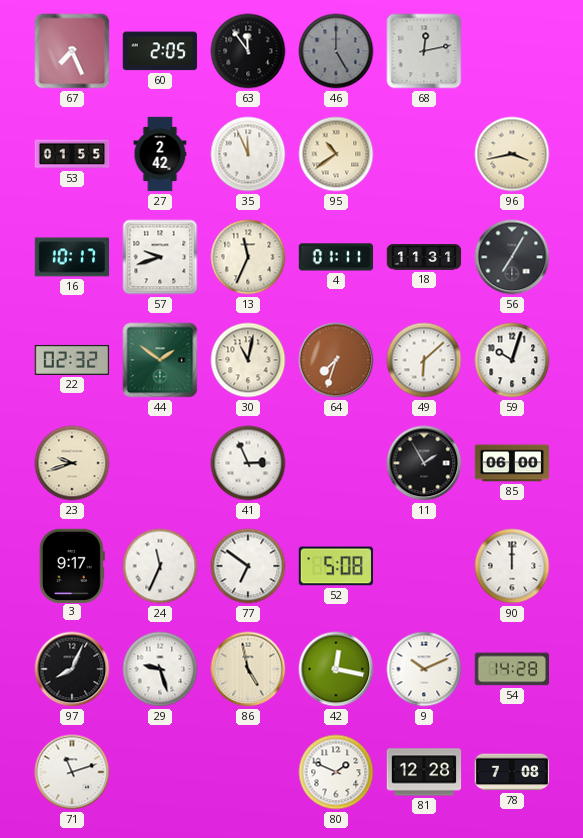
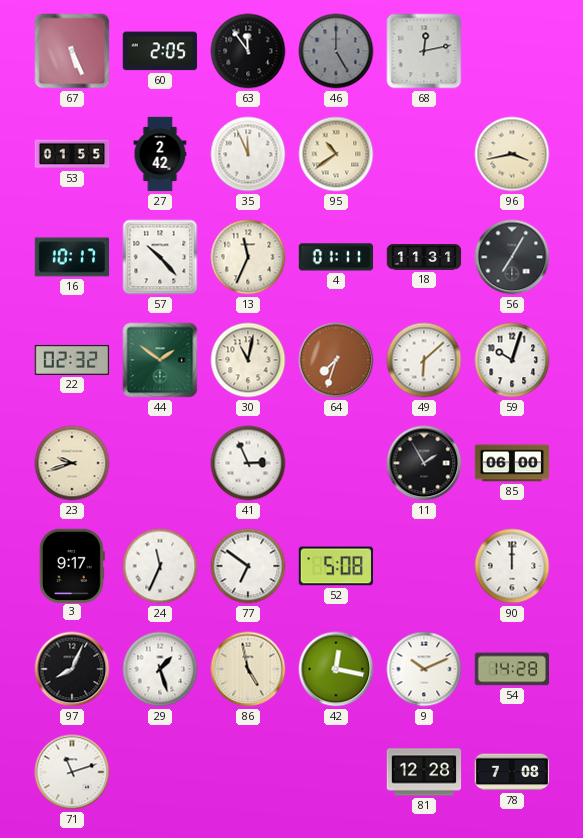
67: 7:26 -> 5:26 (72, 51)
57: 9:42 -> 10:23 (160, 257)
29: 9:27 -> 1:27 (160, 669)
80: 1:49 -> none (336, 772)
